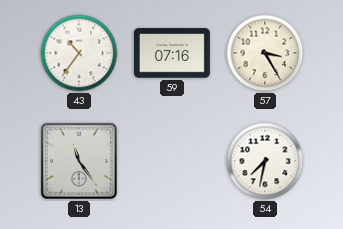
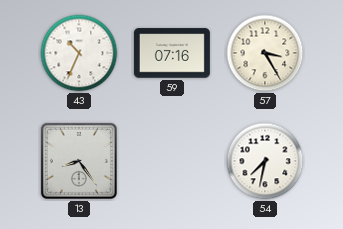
43: 10:36 -> 10:34 (79, 53)
13: 11:24 -> 8:24 (79, 161)
